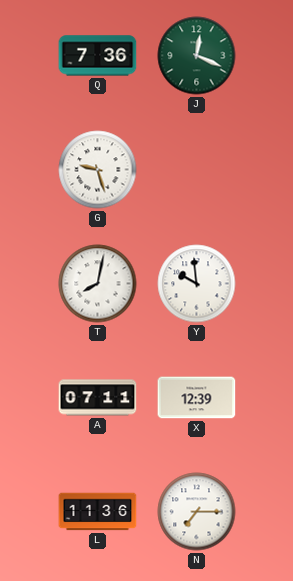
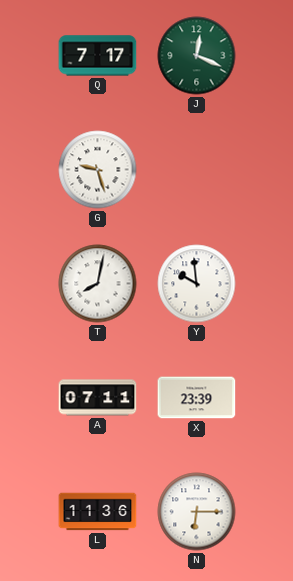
Q: 7:36 -> 7:17 (98, 56)
X: 12:39 -> 23:39 (197, 398)
N: 7:15 -> 6:15 (197, 512)
